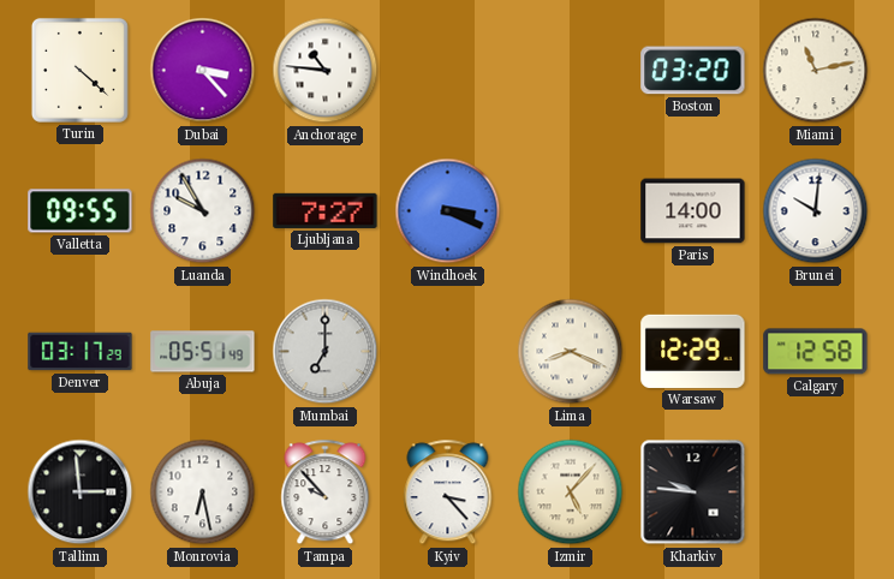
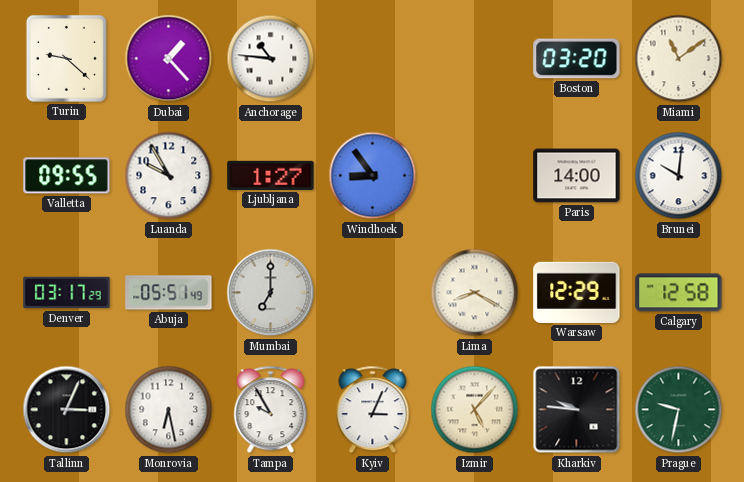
Turin: 4:22 -> 9:22 (66, 58)
Dubai: 3:23 -> 1:23 (169, 59)
Miami: 11:13 -> 11:09 (679, 59)
Ljubljana: 7:27 -> 1:27 (271, 175)
Windhoek: 3:19 -> 8:54 (373, 176)
Lima: 8:19 -> 8:20 (475, 293)
Tallinn: 2:59 -> 3:04 (67, 410)
Tampa: 9:53 -> 9:55 (271, 410)
Kyiv: 3:23 -> 3:04 (373, 410)
Prague: none -> 9:32 (679, 410)
